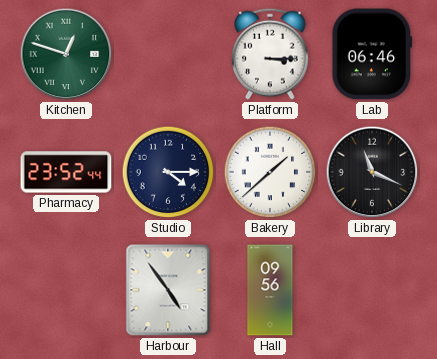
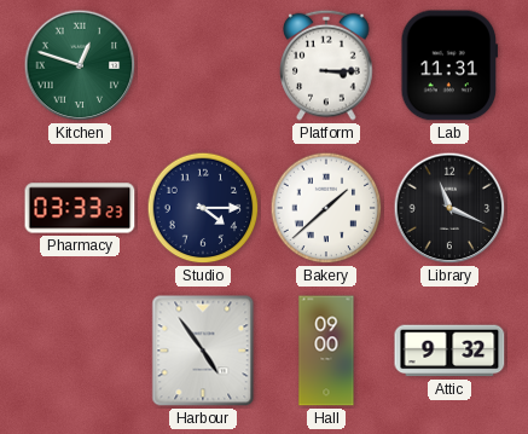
Lab: 06:46 -> 11:31 (449, 65)
Pharmacy: 23:52 -> 03:33 (80, 208)
Hall: 09:56 -> 09:00 (326, 351)
Attic: none -> 9:32 (449, 351)
